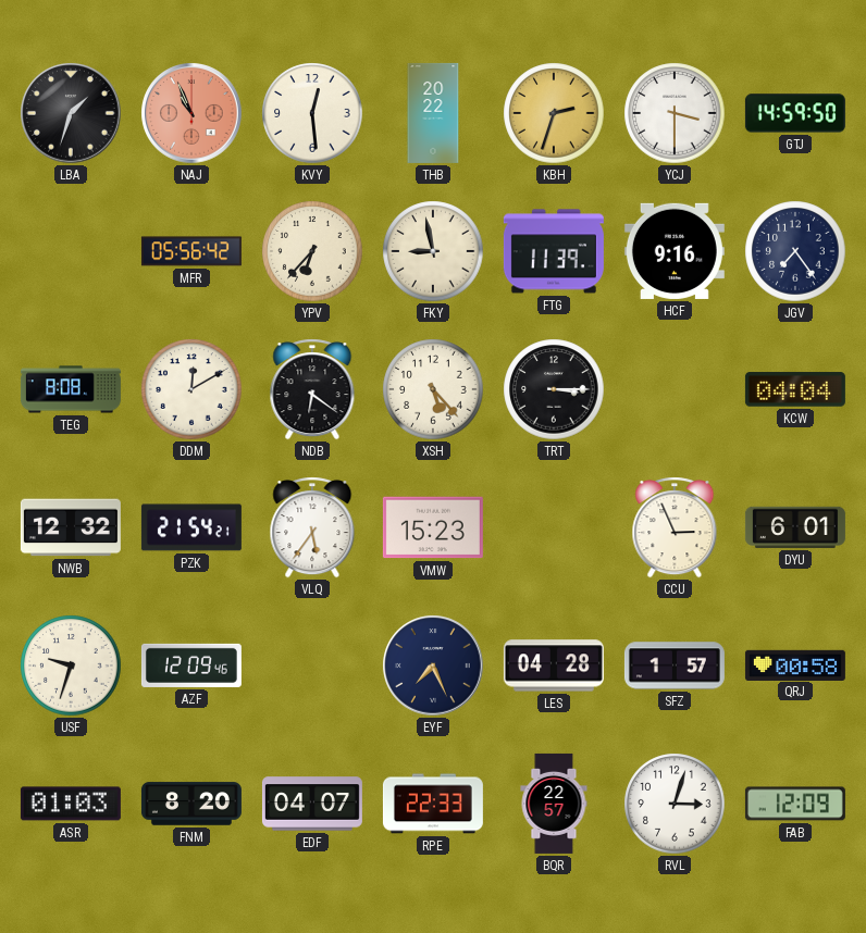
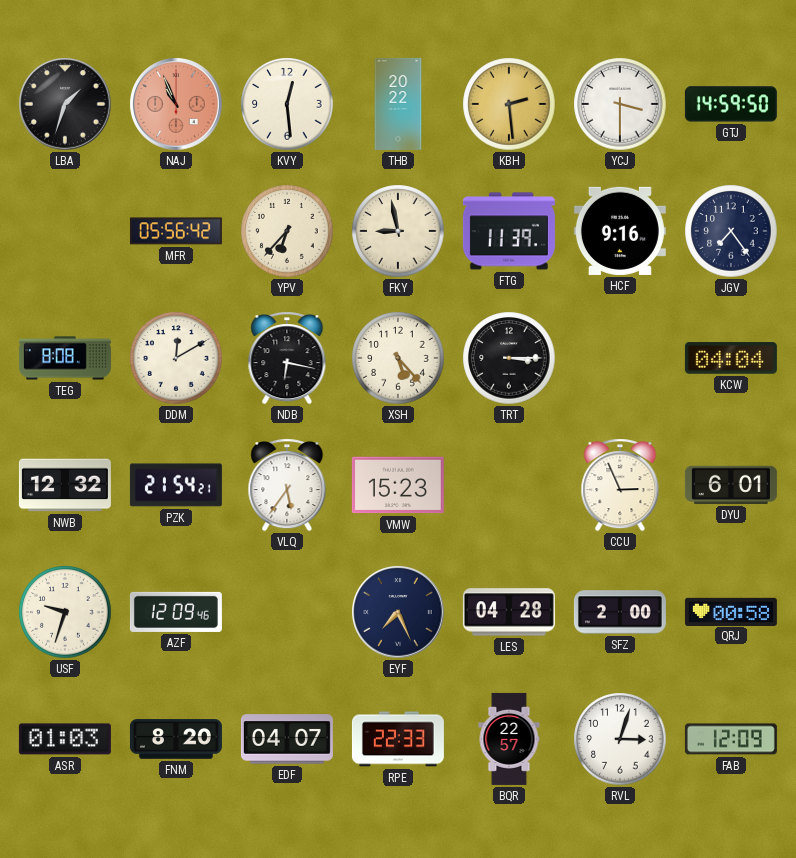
KBH: 2:33 -> 2:29 (509, 104)
NDB: 6:21 -> 6:17 (287, 358)
SFZ: 1:57 -> 2:00 (620, 612)
